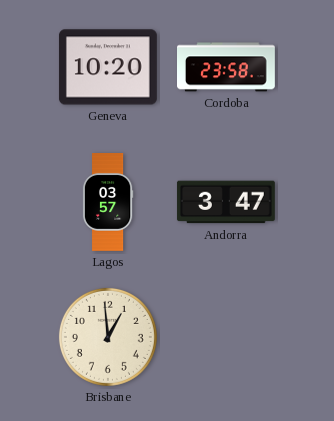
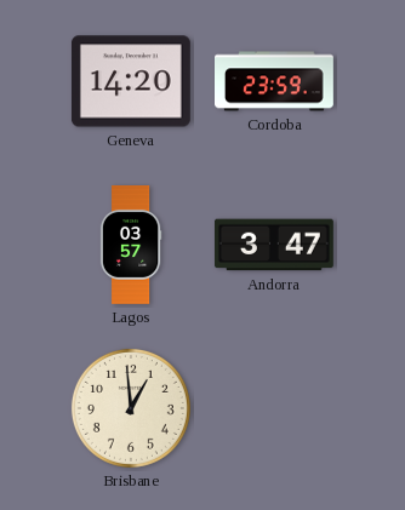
Geneva: 10:20 -> 14:20 (131, 81)
Cordoba: 23:58 -> 23:59 (275, 81)
